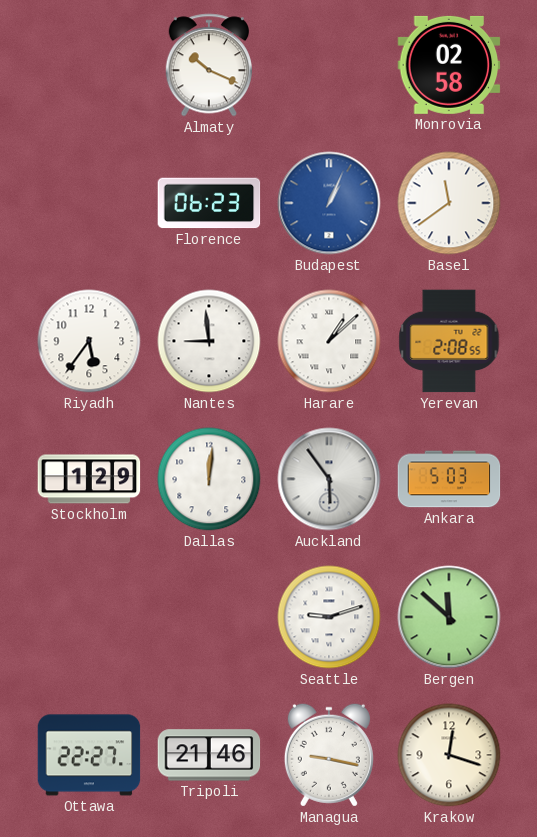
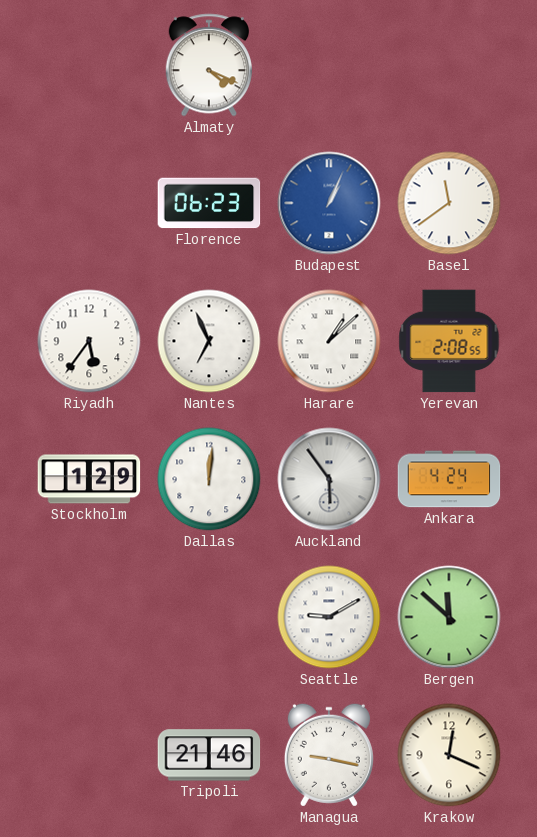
Almaty: 10:19 -> 4:19 (208, 65)
Monrovia: 02:58 -> none (449, 65)
Nantes: 8:59 -> 6:56 (209, 341)
Ankara: 5:03 -> 4:24 (449, 479)
Seattle: 9:12 -> 9:10 (329, 617)
Ottawa: 22:27 -> none (89, 755)
Krakow: 12:18 -> 12:19 (449, 755)
